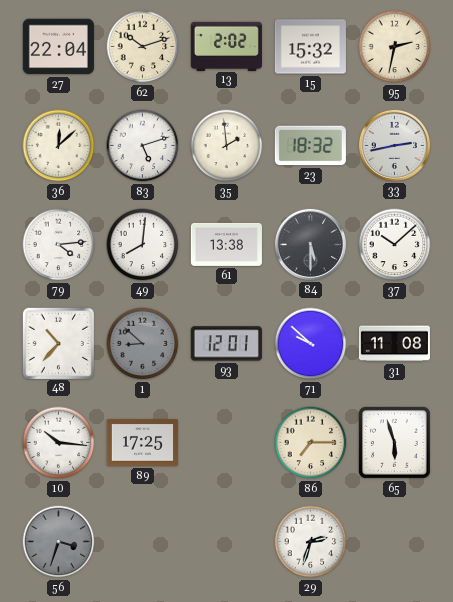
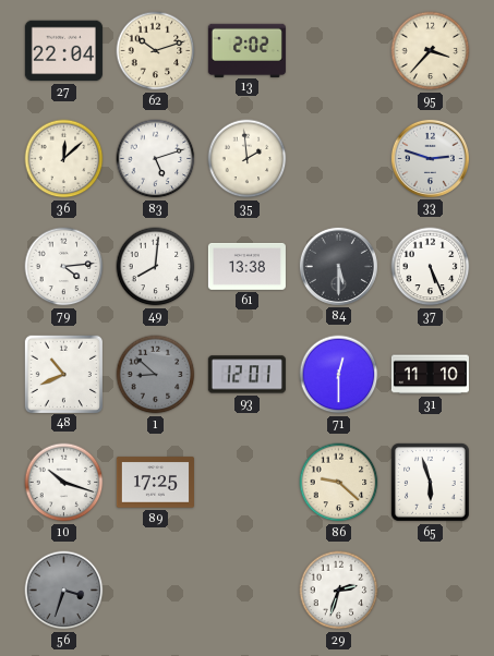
15: 15:32 -> none (310, 47)
95: 2:32 -> 3:37 (431, 51)
23: 18:32 -> none (310, 146)
33: 2:43 -> 2:48 (430, 158)
37: 10:08 -> 5:26 (431, 267)
48: 10:37 -> 10:41 (63, 374)
71: 9:52 -> 12:30 (339, 375)
31: 11:08 -> 11:10 (430, 375)
10: 10:16 -> 10:18 (64, 483)
86: 7:15 -> 9:22 (339, 483)
